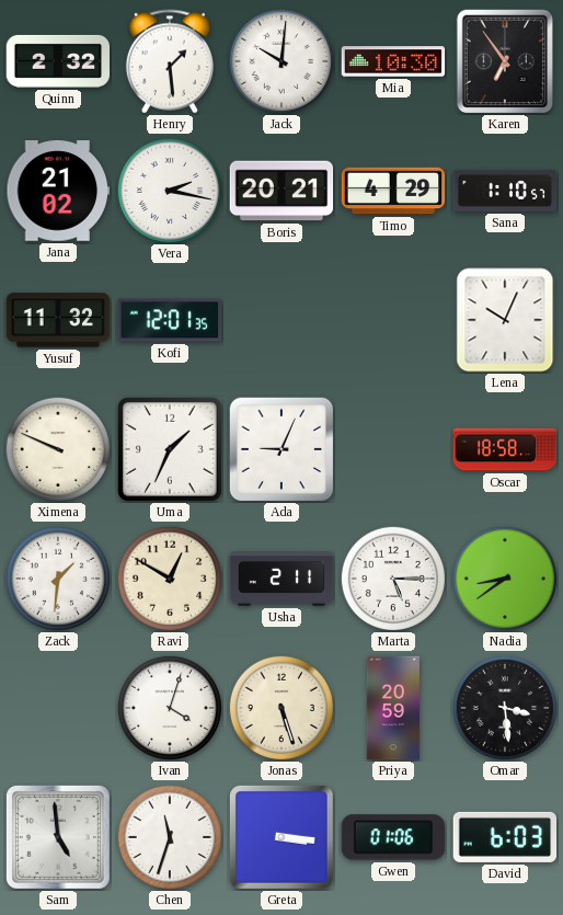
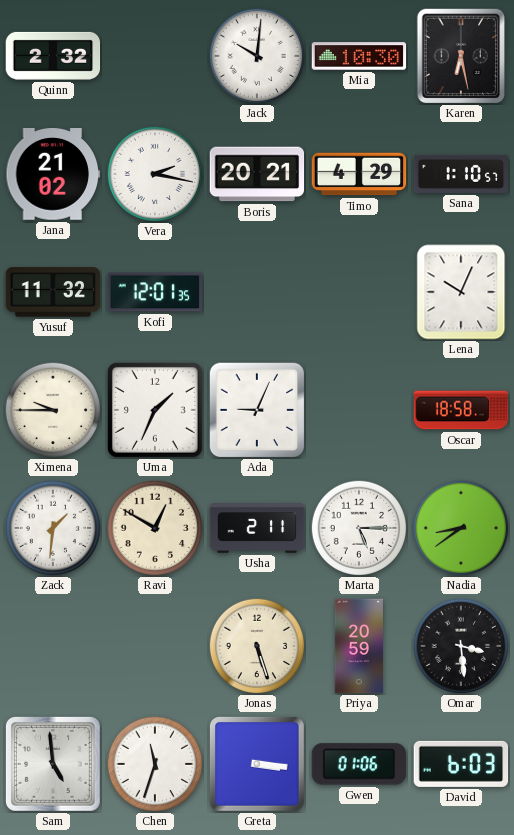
Henry: 1:29 -> none (170, 61)
Karen: 6:54 -> 6:28 (461, 56)
Ximena: 9:49 -> 9:45 (52, 409)
Ivan: 4:03 -> none (169, 707)
